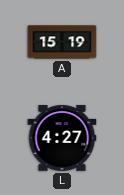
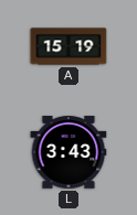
L: 4:27 -> 3:43 (68, 152)
